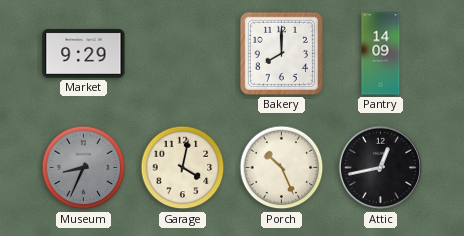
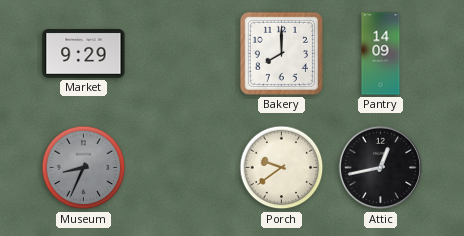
Garage: 4:02 -> none (183, 168)
Porch: 10:26 -> 9:39 (282, 168)
